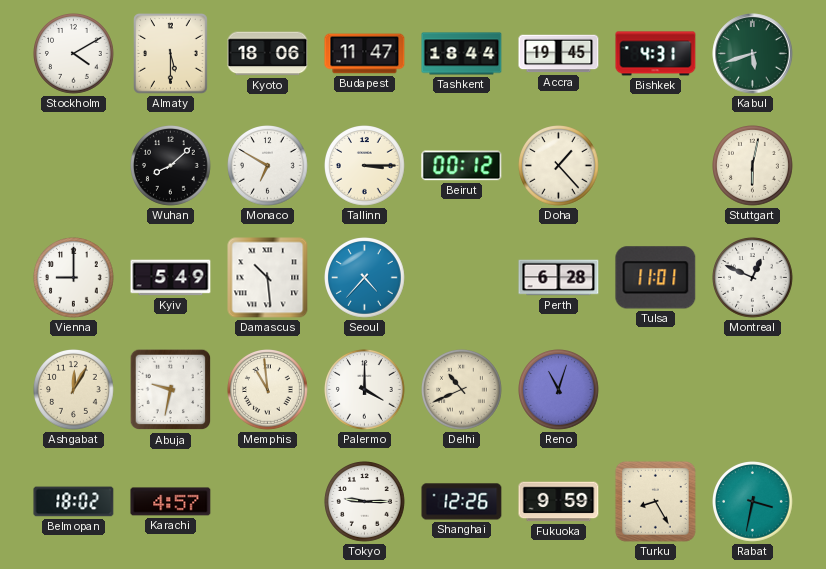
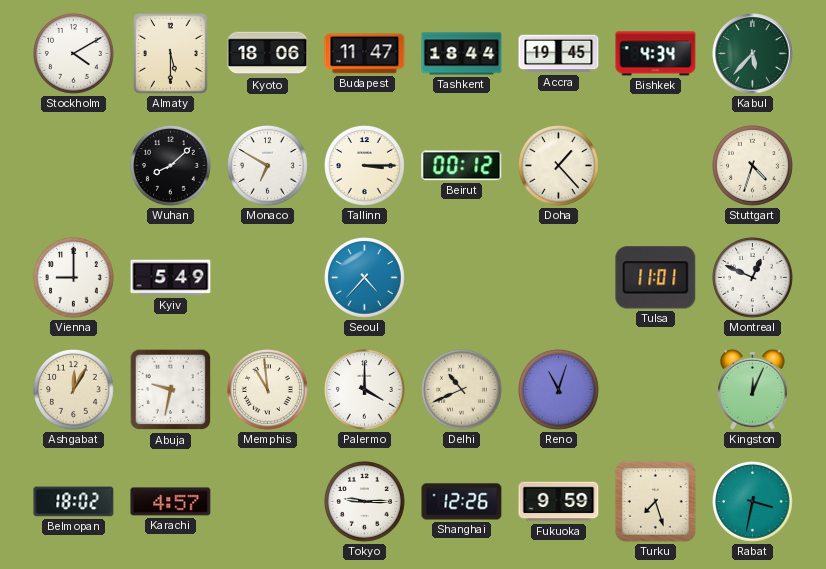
Bishkek: 4:31 -> 4:34 (656, 54)
Kabul: 5:42 -> 5:37 (753, 54)
Stuttgart: 6:02 -> 4:33 (753, 166)
Damascus: 10:29 -> none (268, 278)
Perth: 6:28 -> none (559, 278)
Kingston: none -> 12:04 (753, 389)
Turku: 8:25 -> 7:27 (655, 501)
